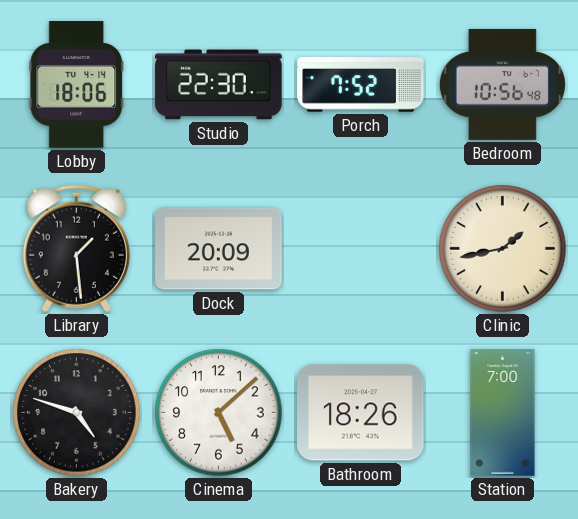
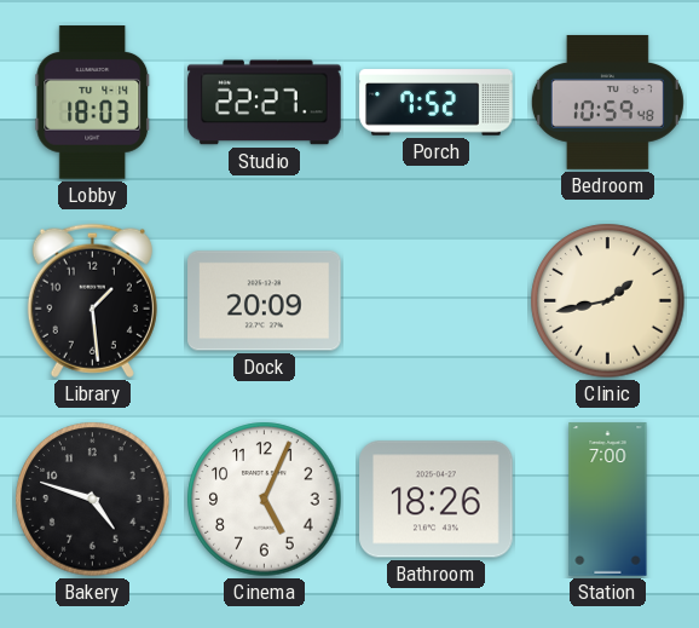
Lobby: 18:06 -> 18:03 (93, 103)
Studio: 22:30 -> 22:27 (265, 103)
Bedroom: 10:56 -> 10:59 (607, 102)
Cinema: 5:08 -> 5:04 (265, 500)
